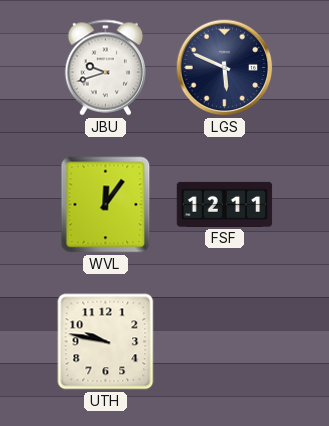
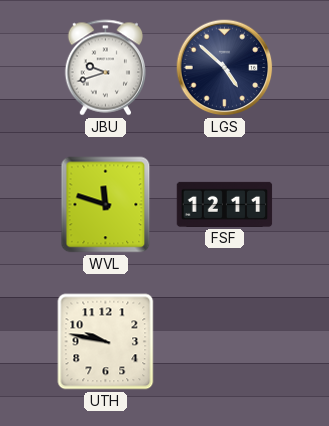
LGS: 5:49 -> 4:52 (225, 68)
WVL: 12:06 -> 11:48 (106, 205)
